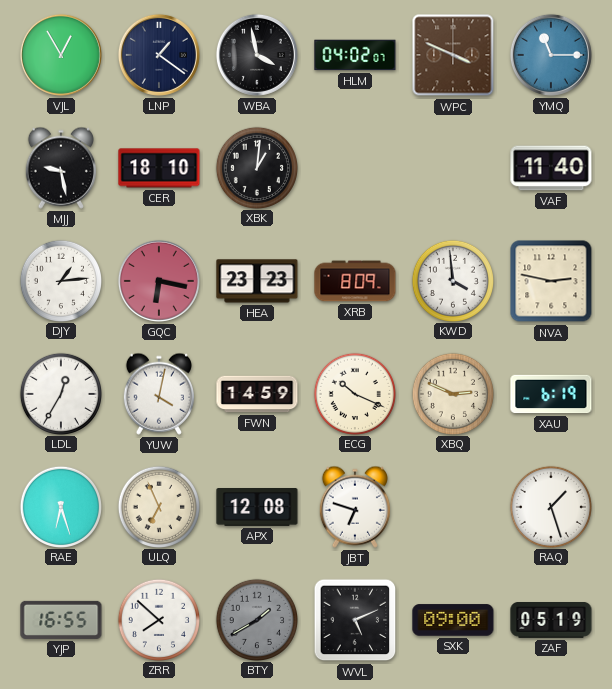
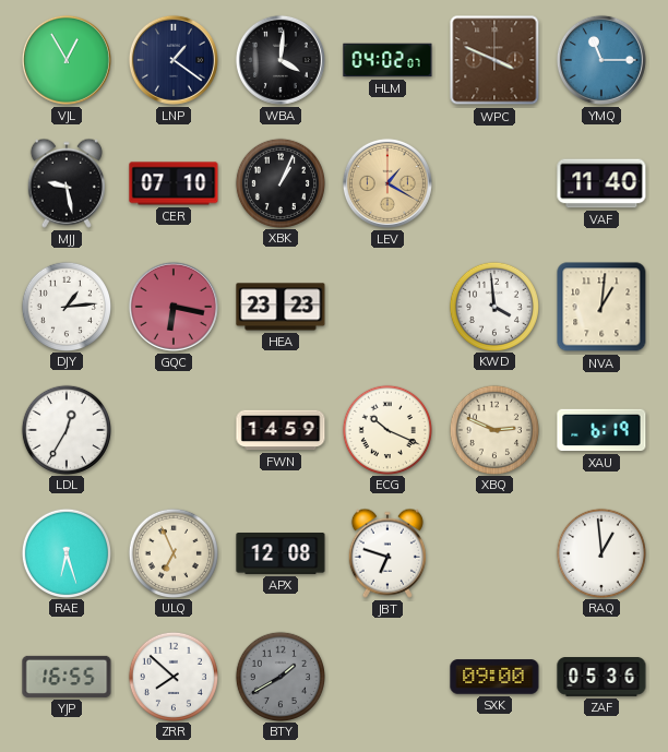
WBA: 3:58 -> 4:01 (281, 60)
CER: 18:10 -> 07:10 (174, 183)
XBK: 1:01 -> 1:04 (279, 182)
LEV: none -> 1:20 (387, 183)
XRB: 8:09 -> none (355, 281)
NVA: 2:47 -> 1:01 (601, 307)
YUW: 4:02 -> none (159, 394)
RAQ: 1:27 -> 12:59 (600, 552)
WVL: 5:11 -> none (355, 620)
ZAF: 05:19 -> 05:36 (601, 678)
